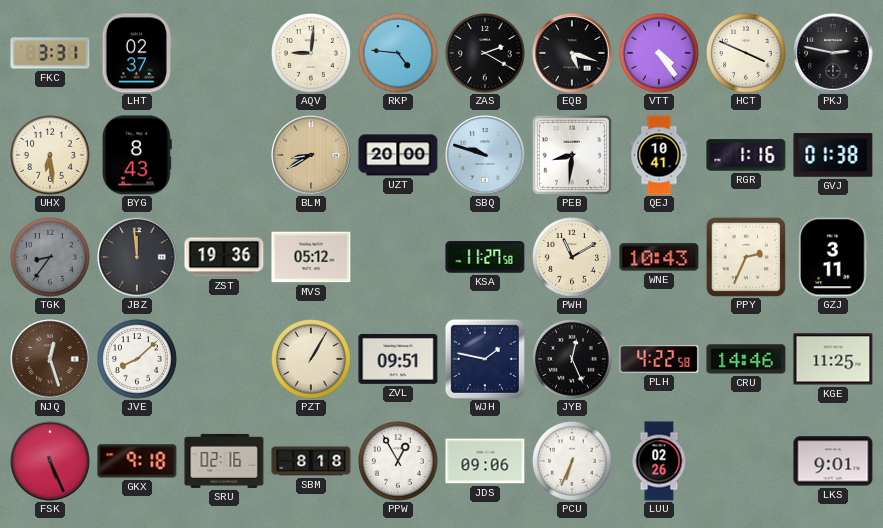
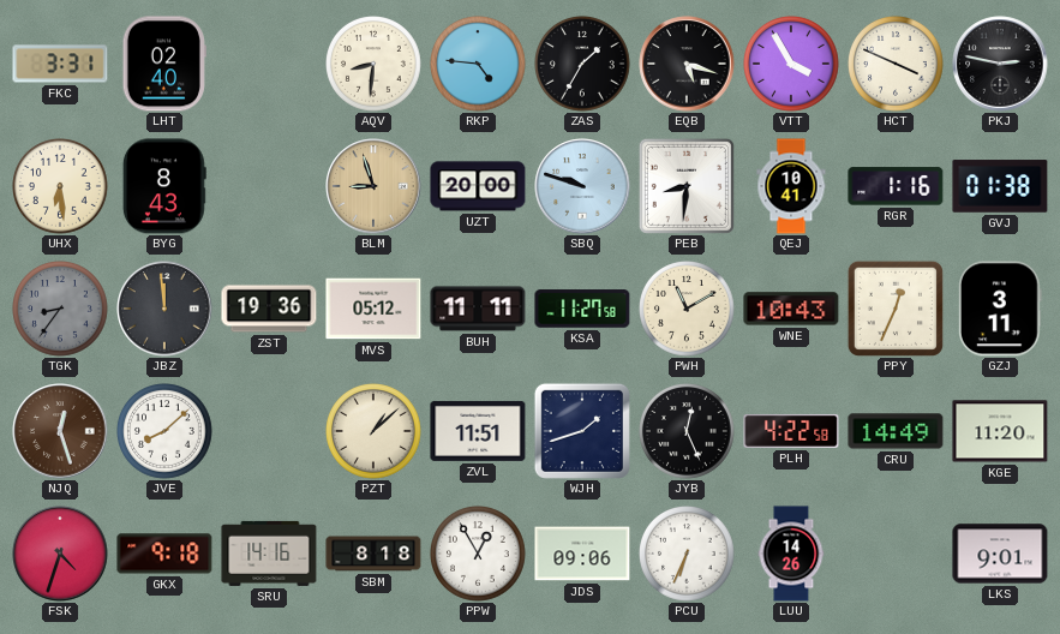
LHT: 02:37 -> 02:40 (164, 64)
AQV: 9:01 -> 8:31 (375, 65)
ZAS: 2:20 -> 1:35 (583, 65)
VTT: 4:24 -> 3:55 (792, 65)
BLM: 8:40 -> 8:57 (373, 186)
BUH: none -> 11:11 (478, 309)
PPY: 2:34 -> 12:34 (896, 309)
PZT: 1:05 -> 1:08 (375, 432)
ZVL: 09:51 -> 11:51 (478, 431)
WJH: 1:47 -> 1:42 (582, 431)
CRU: 14:46 -> 14:49 (896, 431)
KGE: 11:25 -> 11:20 (1000, 431)
FSK: 5:26 -> 4:33 (60, 554)
SRU: 02:16 -> 14:16 (269, 554)
LUU: 02:26 -> 14:26 (791, 554)
